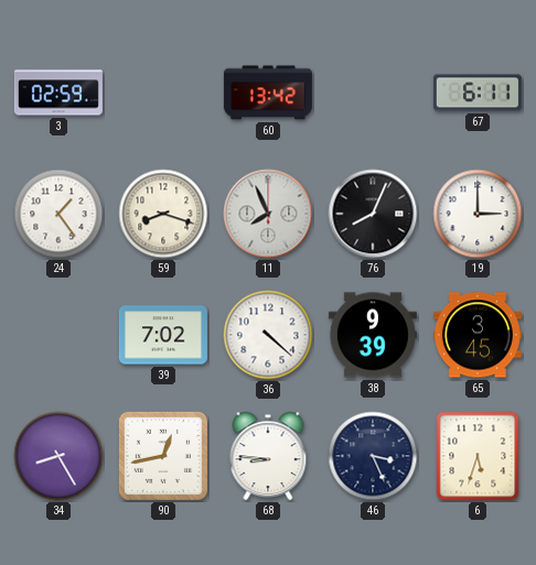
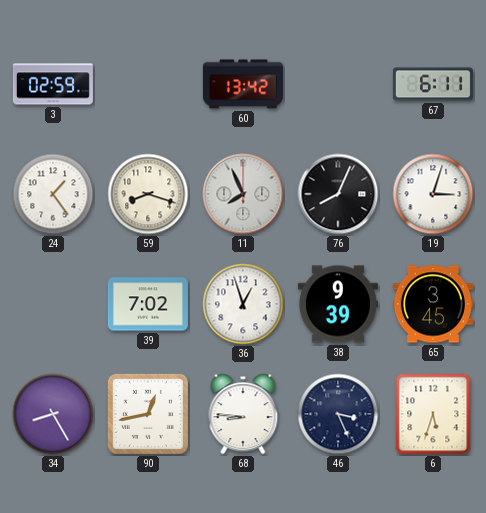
19: 3:00 -> 3:03 (433, 194)
36: 4:22 -> 12:57 (243, 304)
